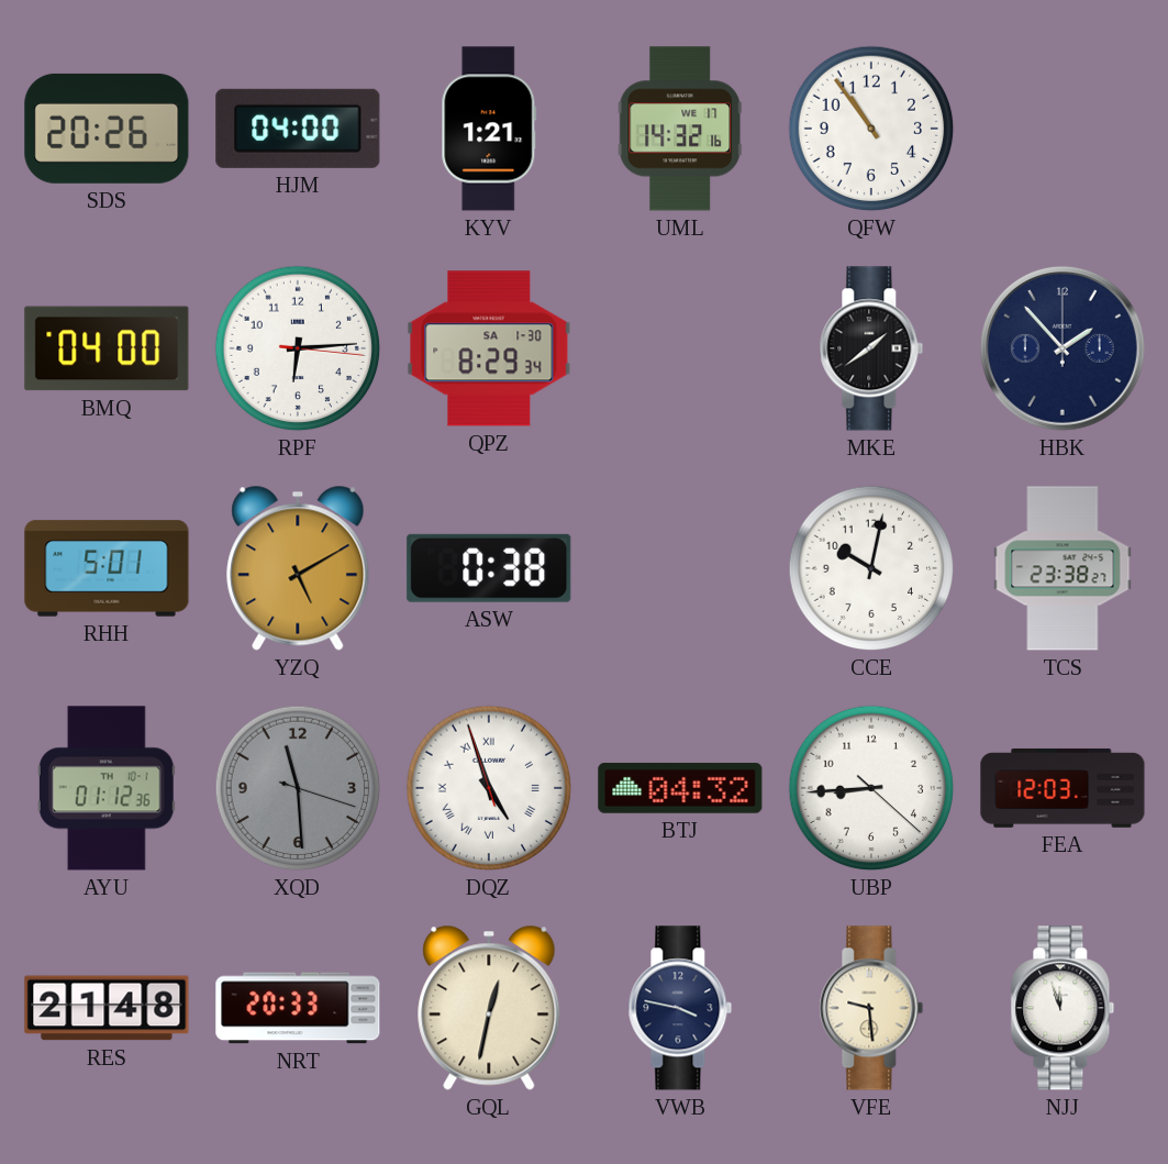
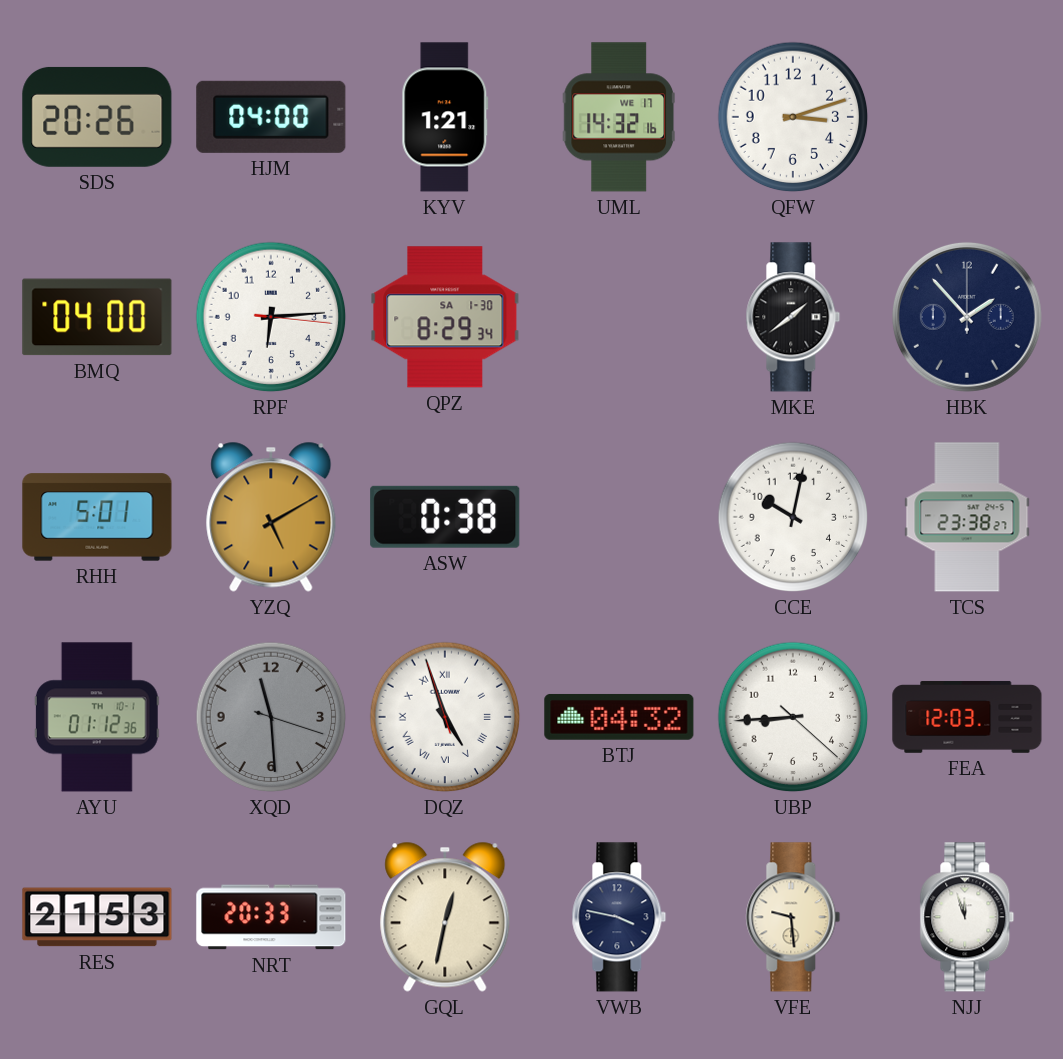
QFW: 10:54 -> 3:12 (793, 117)
RES: 21:48 -> 21:53 (97, 917)
